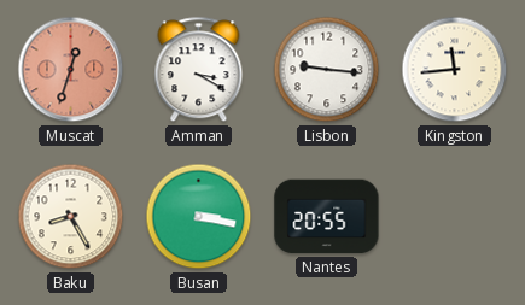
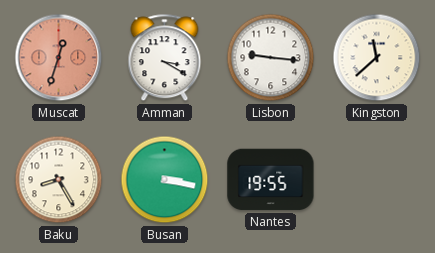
Kingston: 11:44 -> 11:38 (377, 58)
Nantes: 20:55 -> 19:55 (271, 180)
